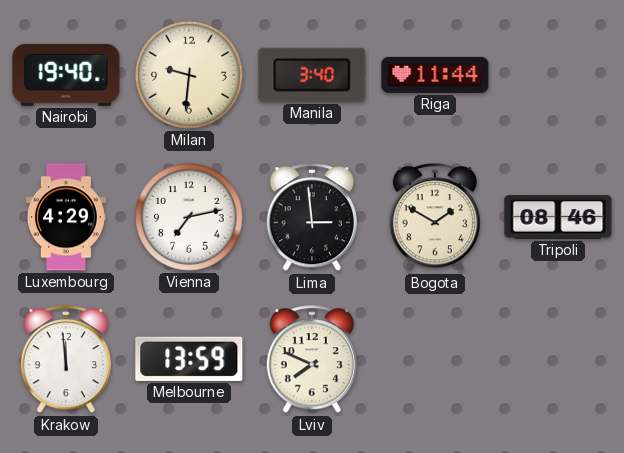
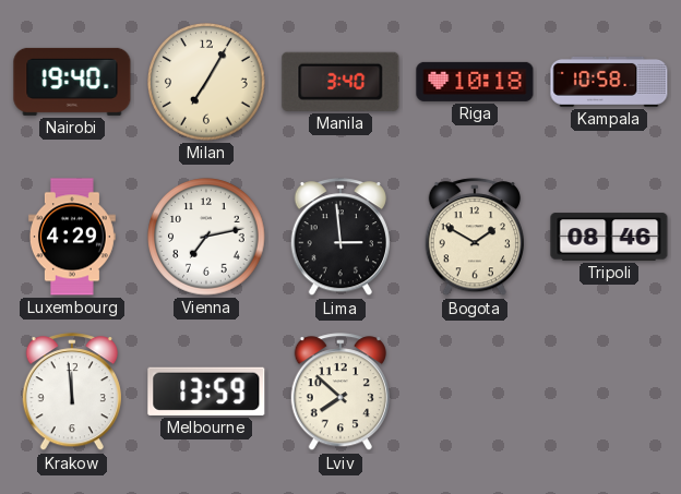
Milan: 9:31 -> 7:05 (206, 82)
Riga: 11:44 -> 10:18 (475, 82)
Kampala: none -> 10:58 (609, 82)
Lviv: 7:49 -> 7:52 (339, 393)
